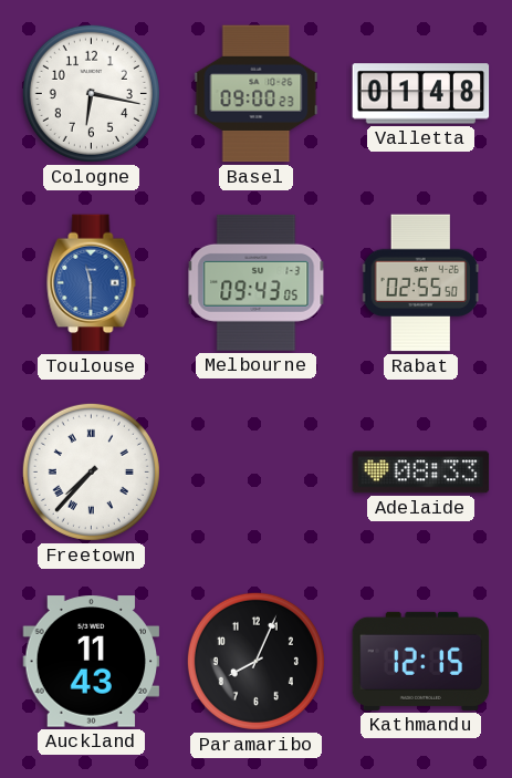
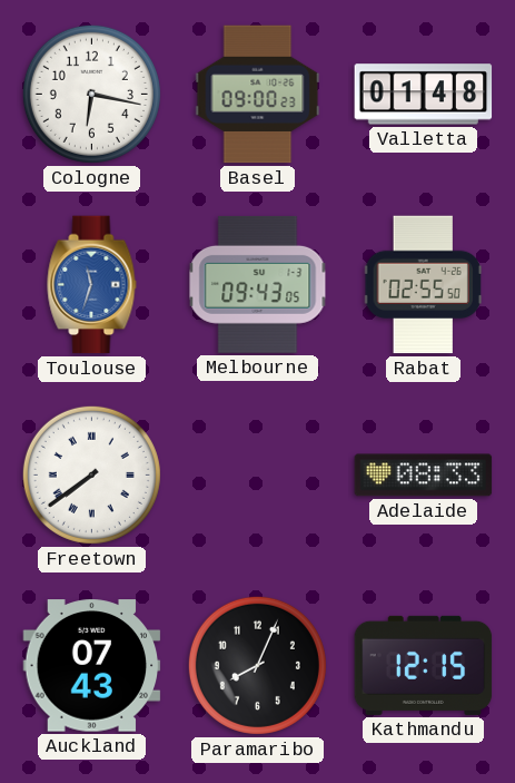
Toulouse: 11:30 -> 11:33 (92, 285)
Freetown: 7:37 -> 7:39 (91, 474)
Auckland: 11:43 -> 07:43 (92, 666)
